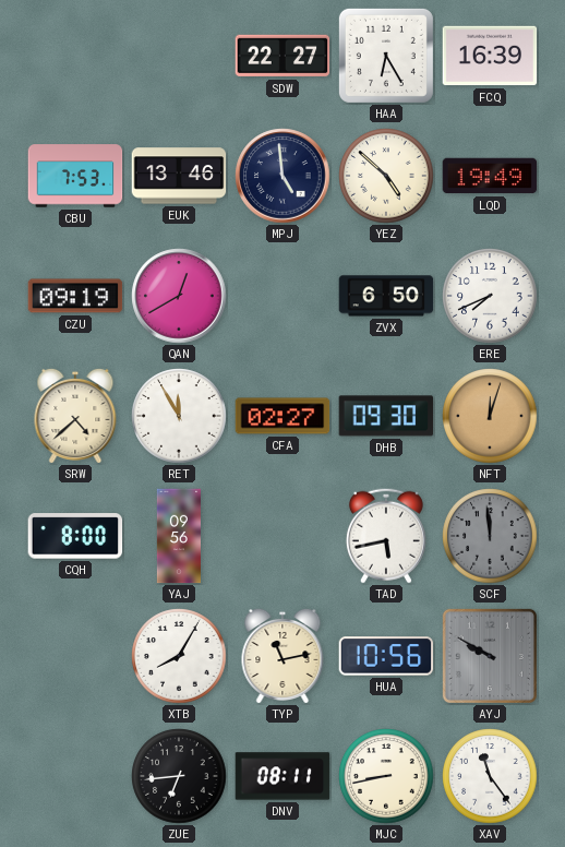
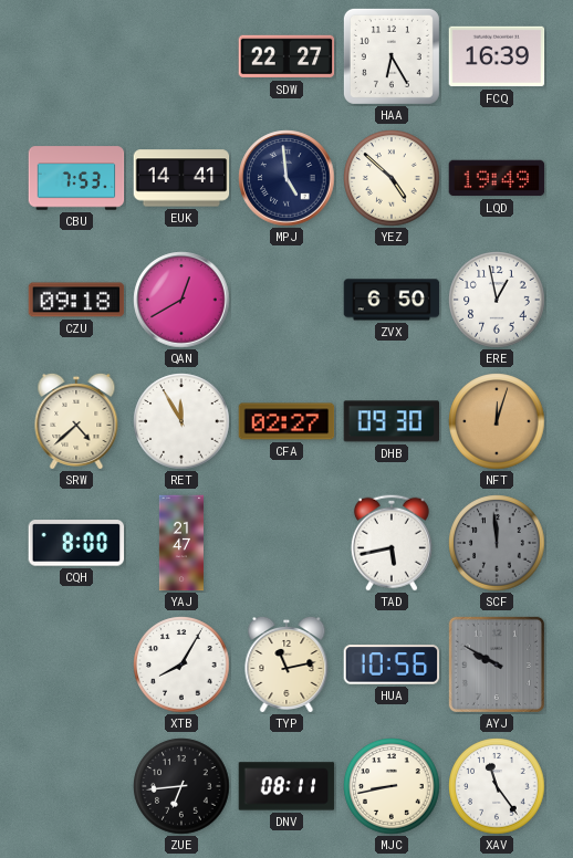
EUK: 13:46 -> 14:41 (181, 178)
CZU: 09:19 -> 09:18 (76, 300)
ERE: 7:41 -> 12:58 (497, 300)
YAJ: 09:56 -> 21:47 (181, 543)
